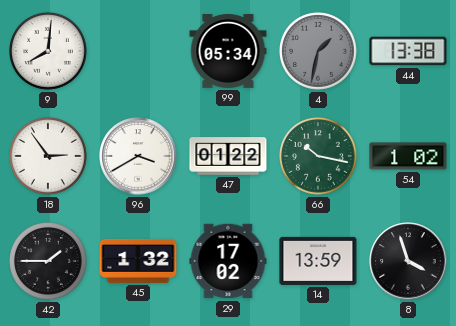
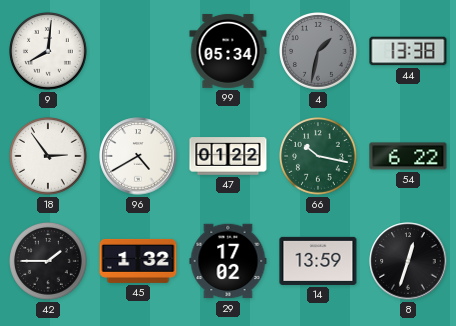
96: 3:40 -> 4:40 (138, 156)
54: 1:02 -> 6:22 (408, 156)
8: 3:57 -> 12:33 (408, 261)
